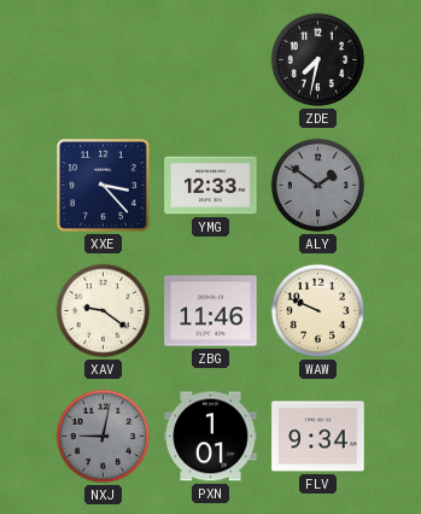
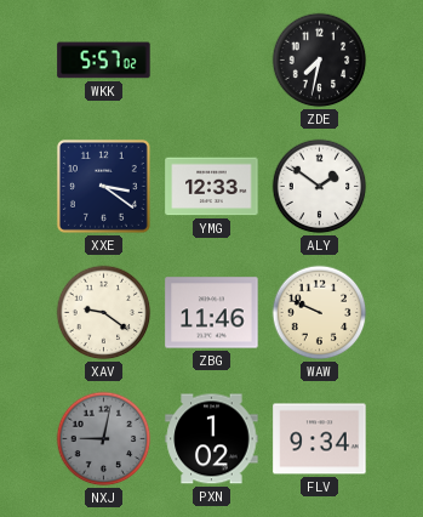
WKK: none -> 5:57 (104, 61)
XXE: 3:23 -> 3:21 (103, 186)
ALY dial: grey -> white (320, 187)
PXN: 1:01 -> 1:02 (212, 439)
